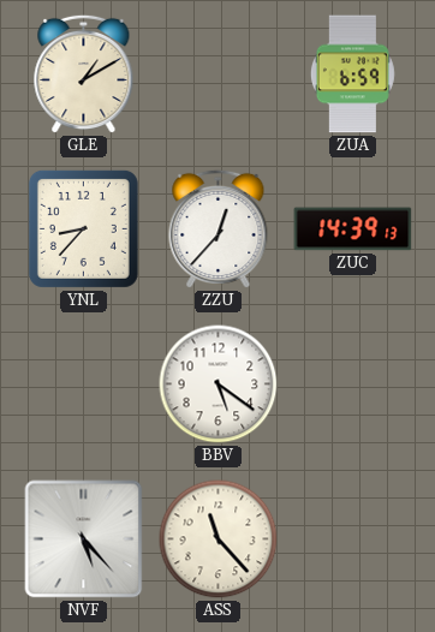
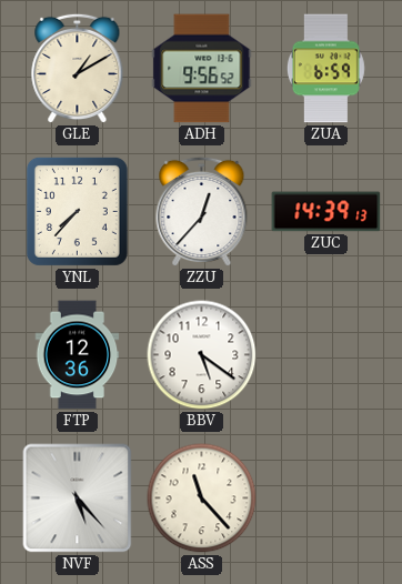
ADH: none -> 9:56 (202, 69)
YNL: 8:37 -> 7:37 (77, 211)
FTP: none -> 12:36 (78, 355)
